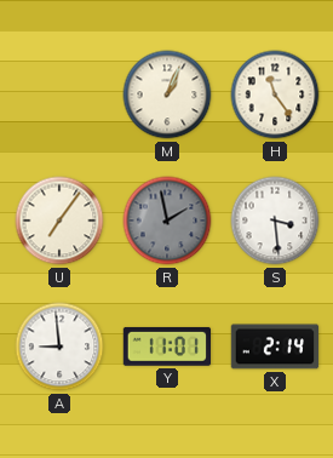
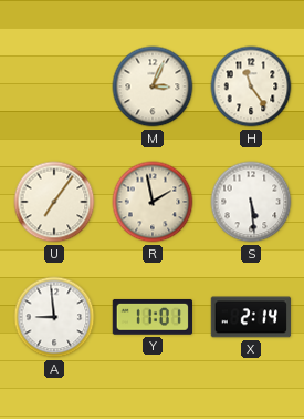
M: 1:04 -> 3:04 (153, 86)
R dial: grey -> cream (153, 202)
S: 3:29 -> 5:29 (251, 202)
